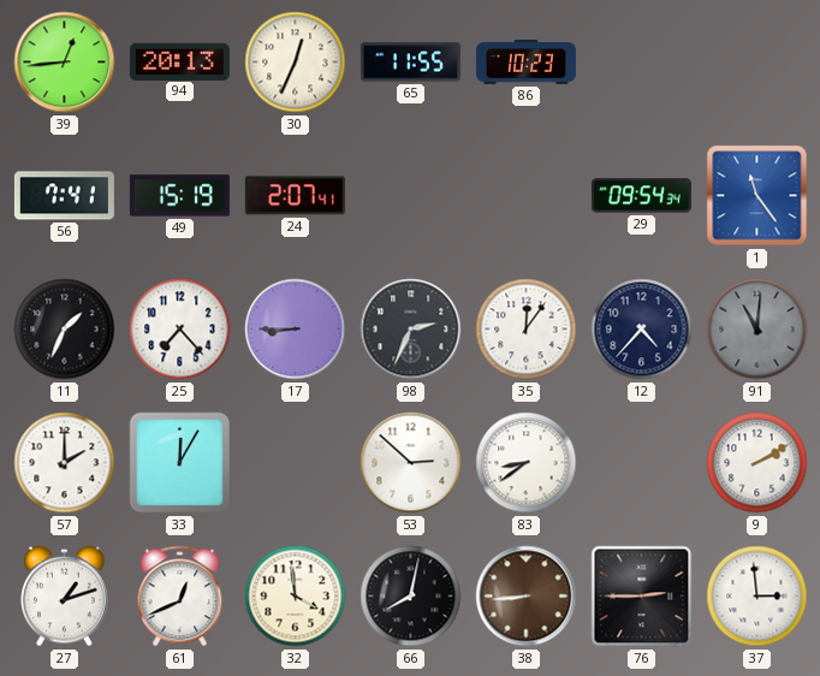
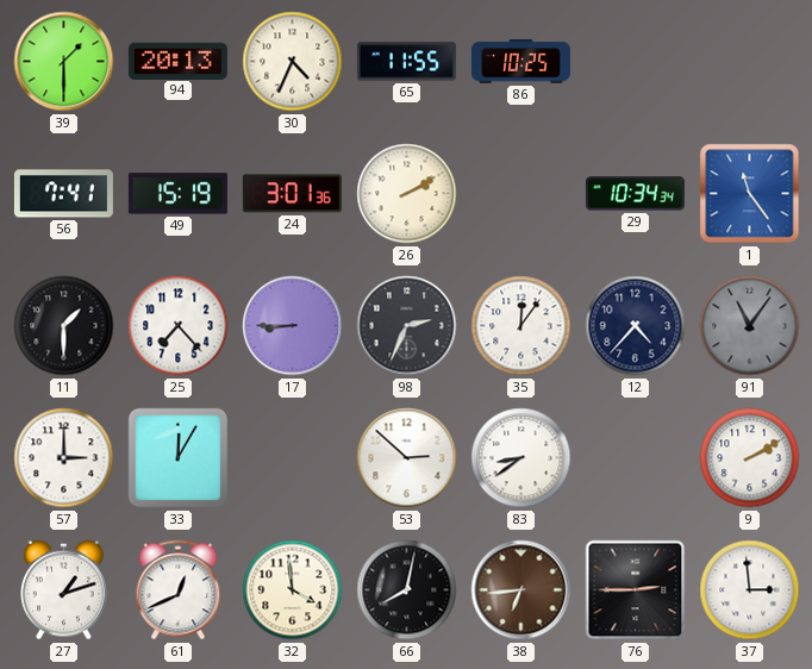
39: 12:44 -> 1:30 (64, 62)
30: 12:34 -> 4:34 (293, 62)
86: 10:23 -> 10:25 (520, 62)
24: 2:07 -> 3:01 (292, 194)
26: none -> 2:10 (407, 194)
29: 09:54 -> 10:34 (635, 194)
11: 1:34 -> 1:30 (64, 326)
91: 11:01 -> 11:06 (750, 326)
57: 2:00 -> 3:00 (64, 458)
38: 8:44 -> 6:44 (521, 590)
